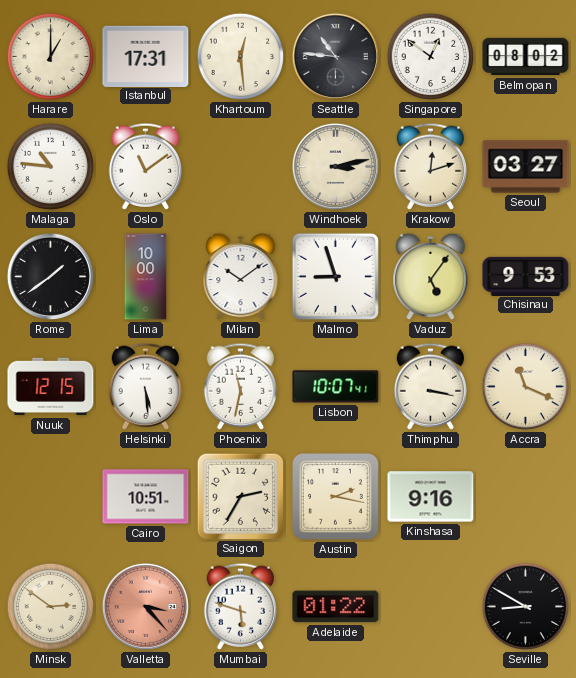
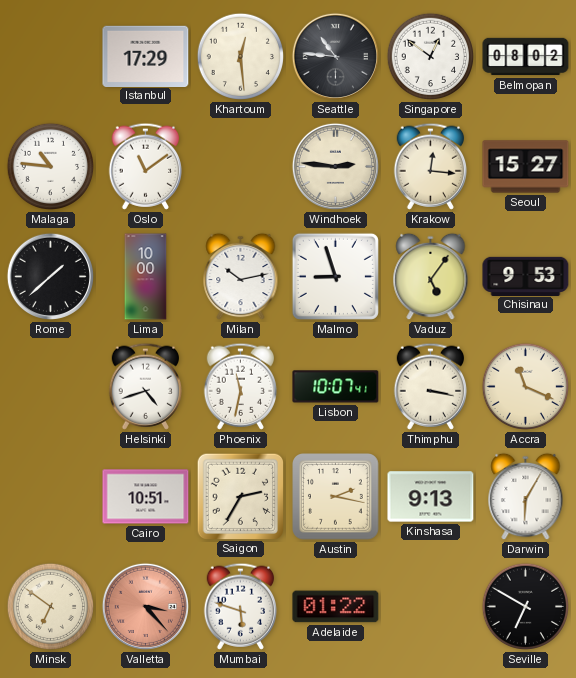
Harare: 1:00 -> none (51, 57)
Istanbul: 17:31 -> 17:29 (146, 56)
Windhoek: 3:13 -> 2:46 (335, 166)
Krakow: 12:12 -> 12:16 (431, 166)
Seoul: 03:27 -> 15:27 (526, 167)
Rome: 1:39 -> 1:38 (50, 276)
Milan: 10:09 -> 10:13 (241, 277)
Nuuk: 12:15 -> none (51, 387)
Helsinki: 5:29 -> 4:42 (146, 386)
Kinshasa: 9:16 -> 9:13 (431, 497)
Darwin: none -> 6:05 (526, 497)
Minsk: 2:51 -> 6:51 (51, 607)
Seville: 8:50 -> 6:50 (526, 607)
